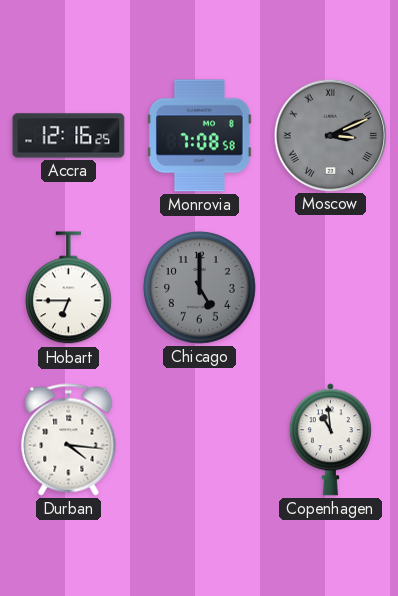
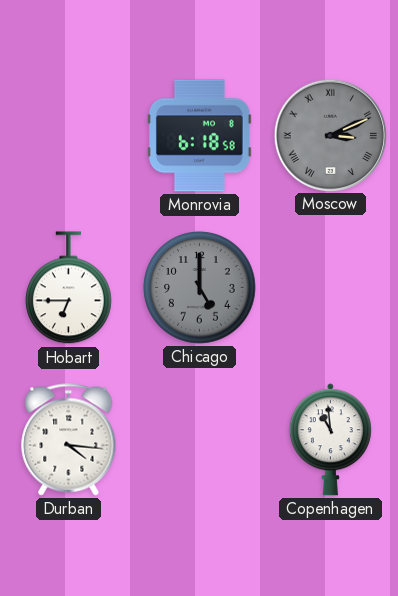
Accra: 12:16 -> none (69, 136)
Monrovia: 7:08 -> 6:18 (199, 136)
